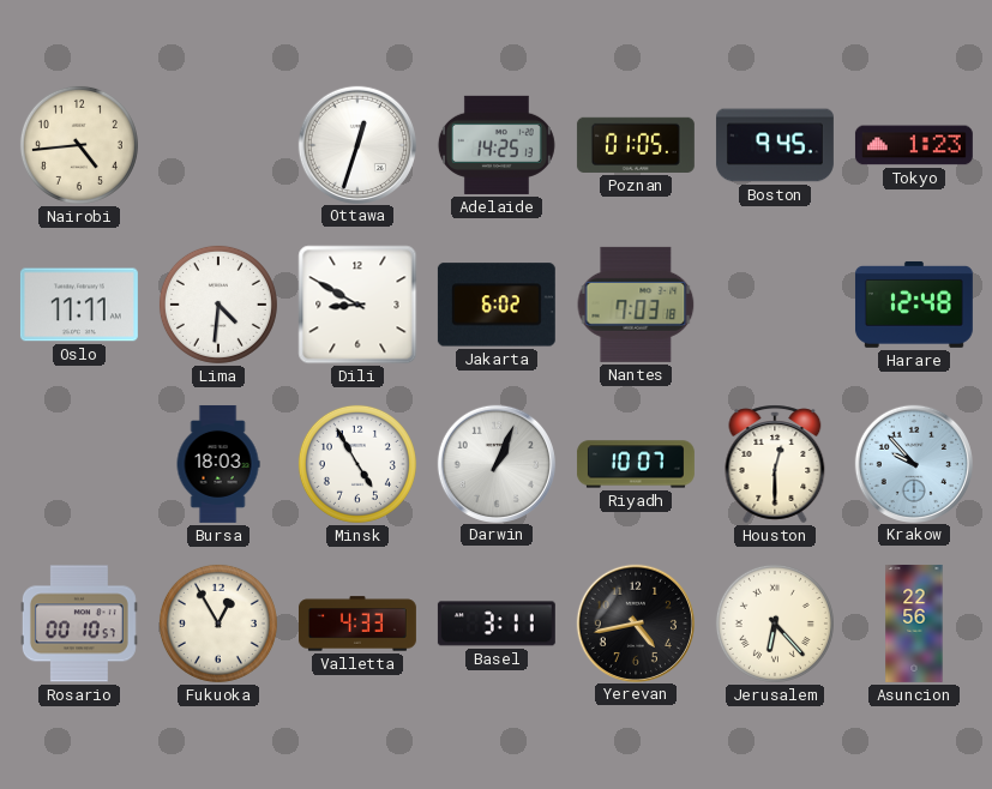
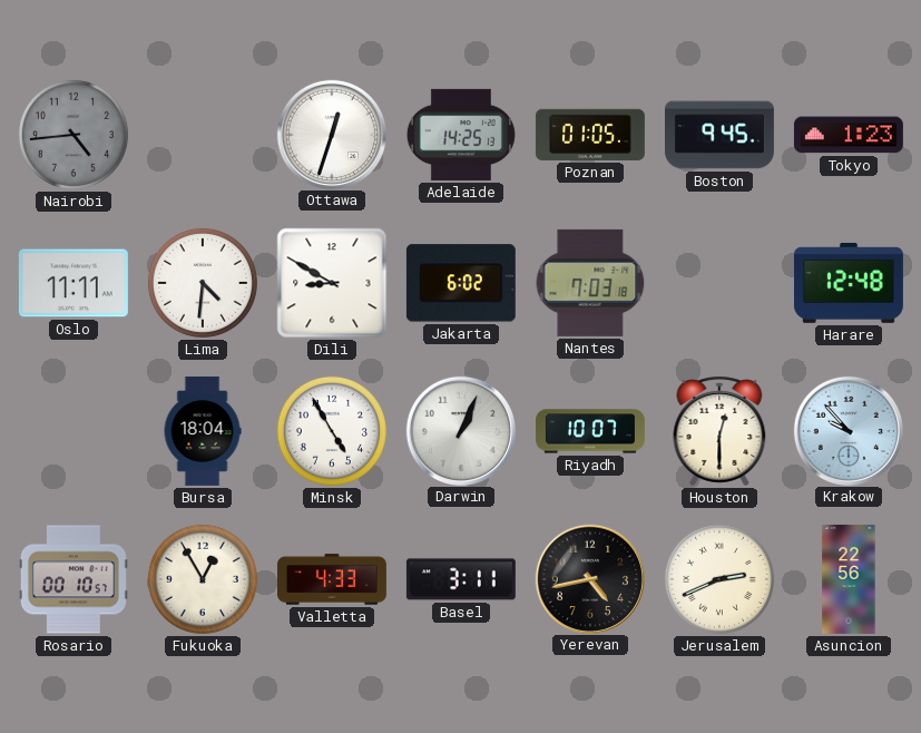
Nairobi dial: cream -> grey (74, 135)
Bursa: 18:03 -> 18:04 (203, 431)
Jerusalem: 6:23 -> 2:41 (719, 579)
